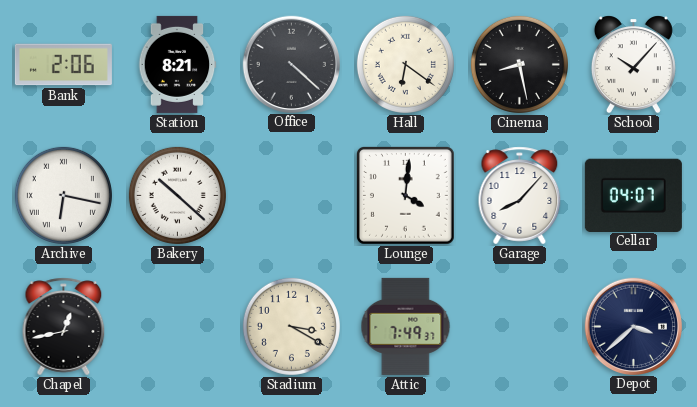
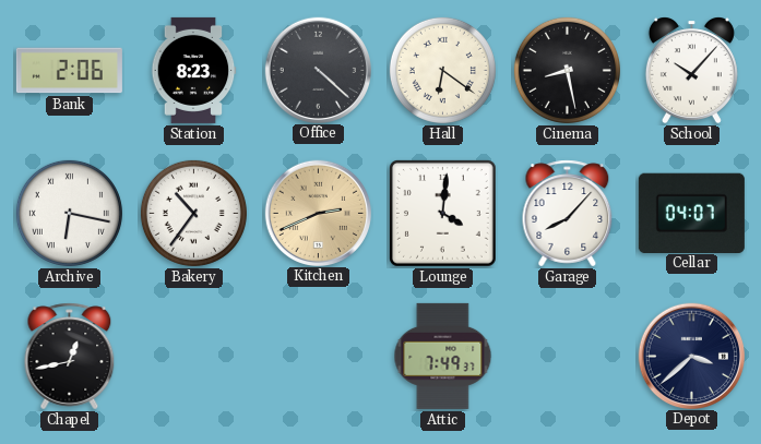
Station: 8:21 -> 8:23 (193, 70)
Bakery: 10:22 -> 10:36 (193, 213)
Kitchen: none -> 2:41 (318, 213)
Stadium: 3:20 -> none (291, 326)
